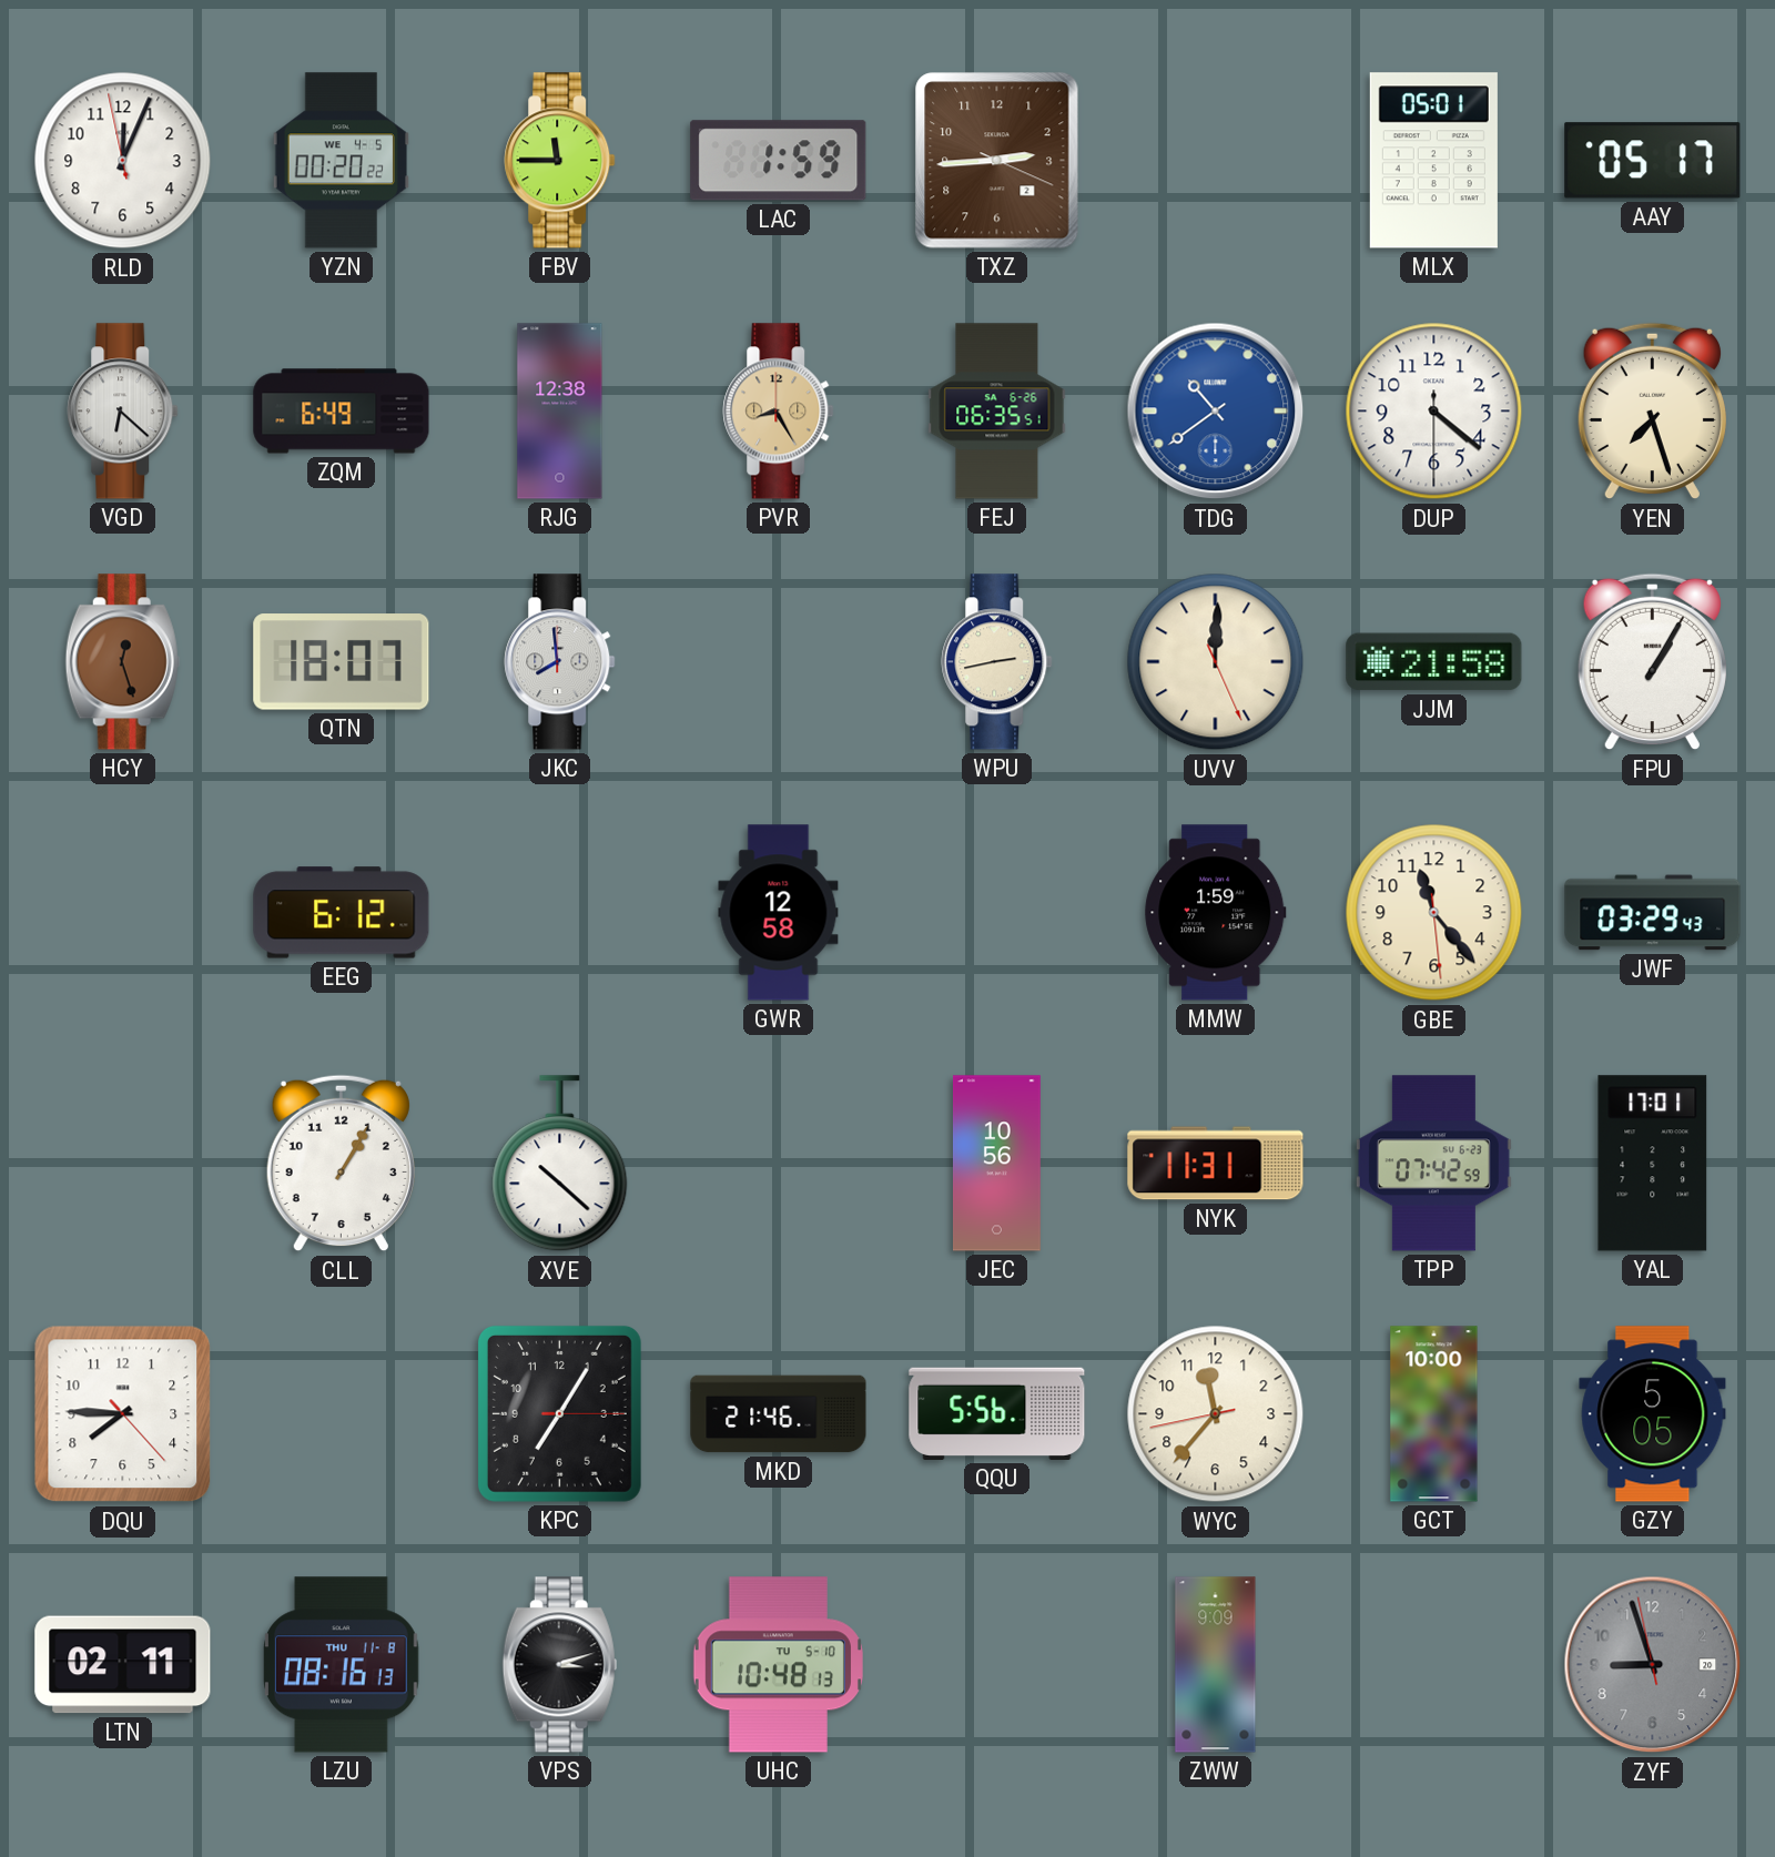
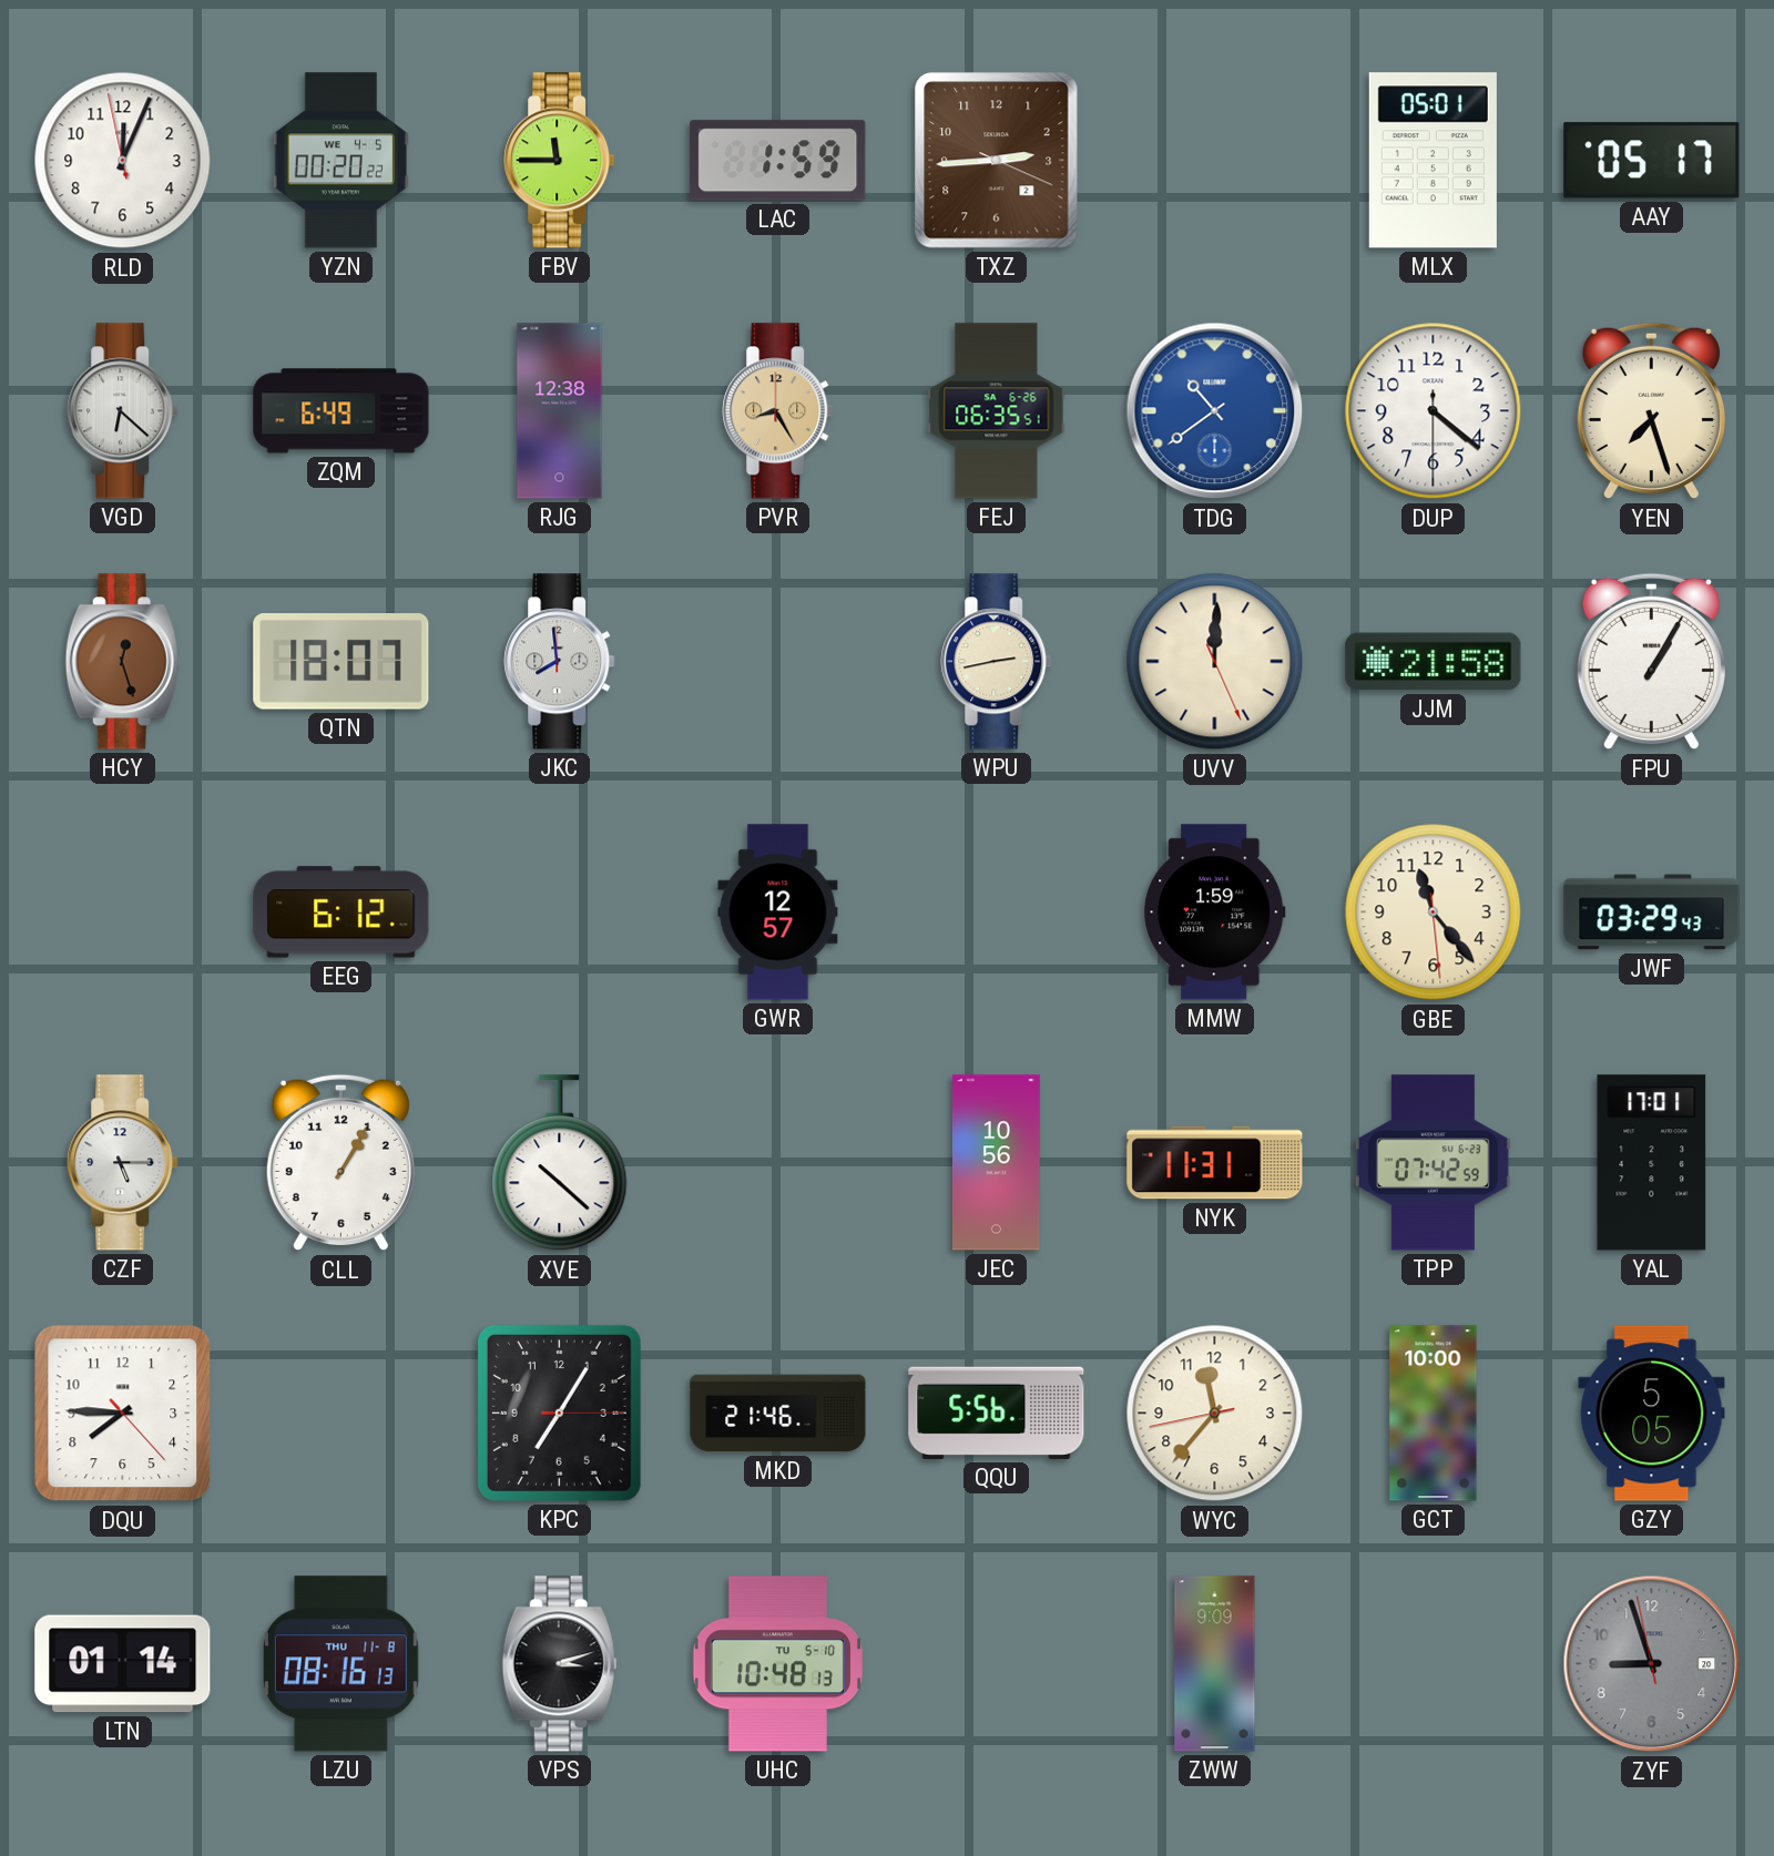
GWR: 12:58 -> 12:57 (778, 912)
CZF: none -> 5:15 (123, 1163)
LTN: 02:11 -> 01:14 (123, 1664)
